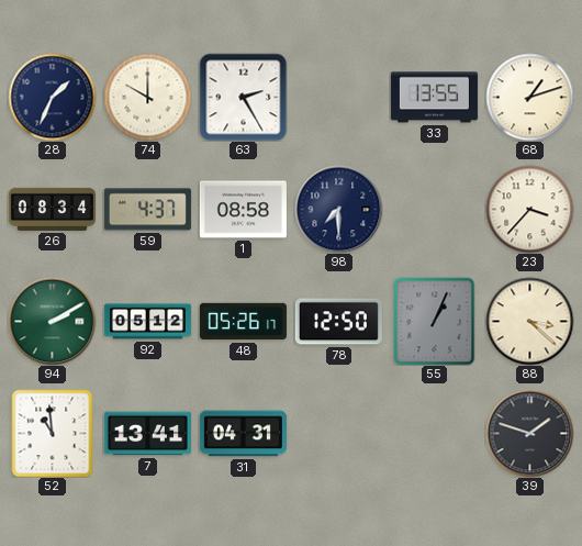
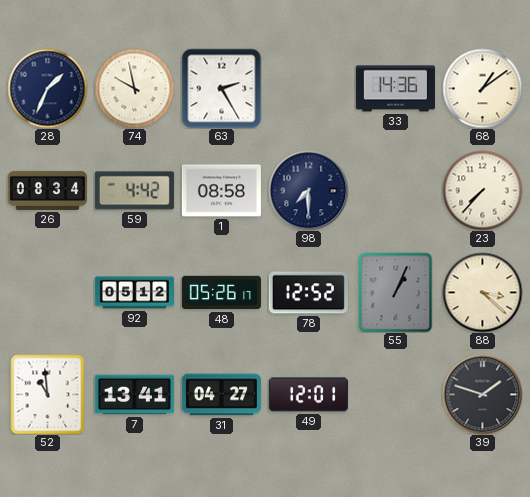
74: 10:00 -> 9:58 (134, 88)
33: 13:55 -> 14:36 (395, 89)
68: 1:12 -> 1:09 (482, 88)
59: 4:37 -> 4:42 (134, 191)
23: 3:37 -> 7:37 (482, 190)
94: 2:10 -> none (52, 321)
78: 12:50 -> 12:52 (308, 293)
31: 04:31 -> 04:27 (221, 395)
49: none -> 12:01 (308, 395)
